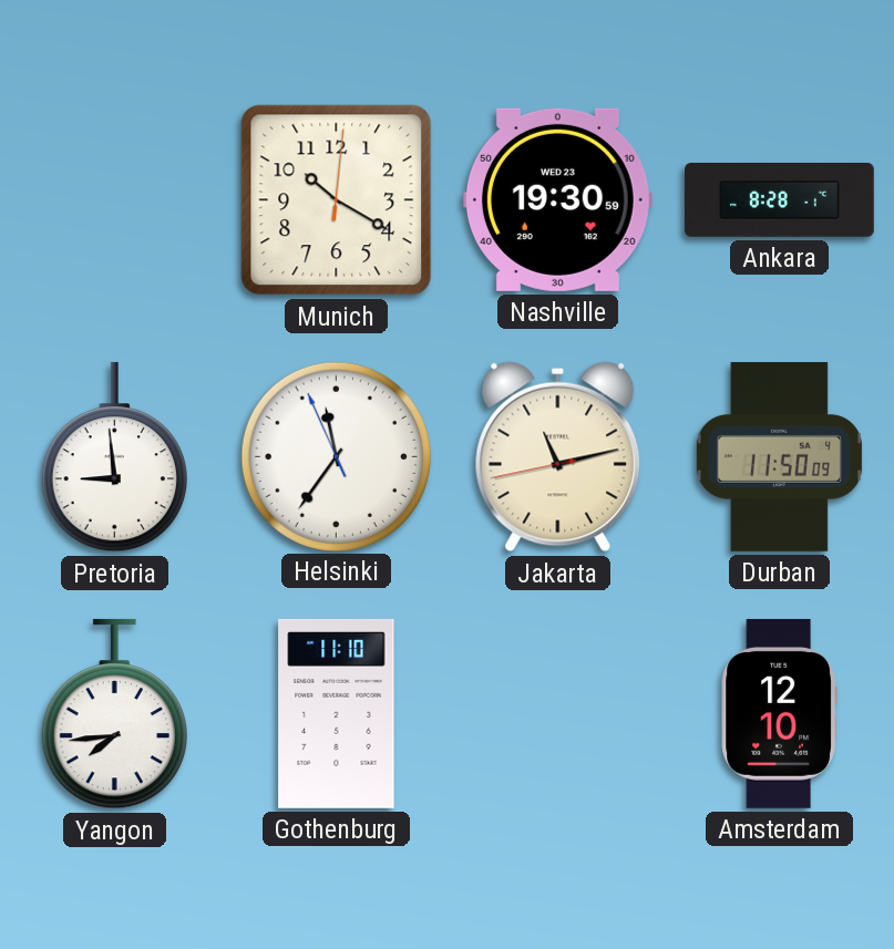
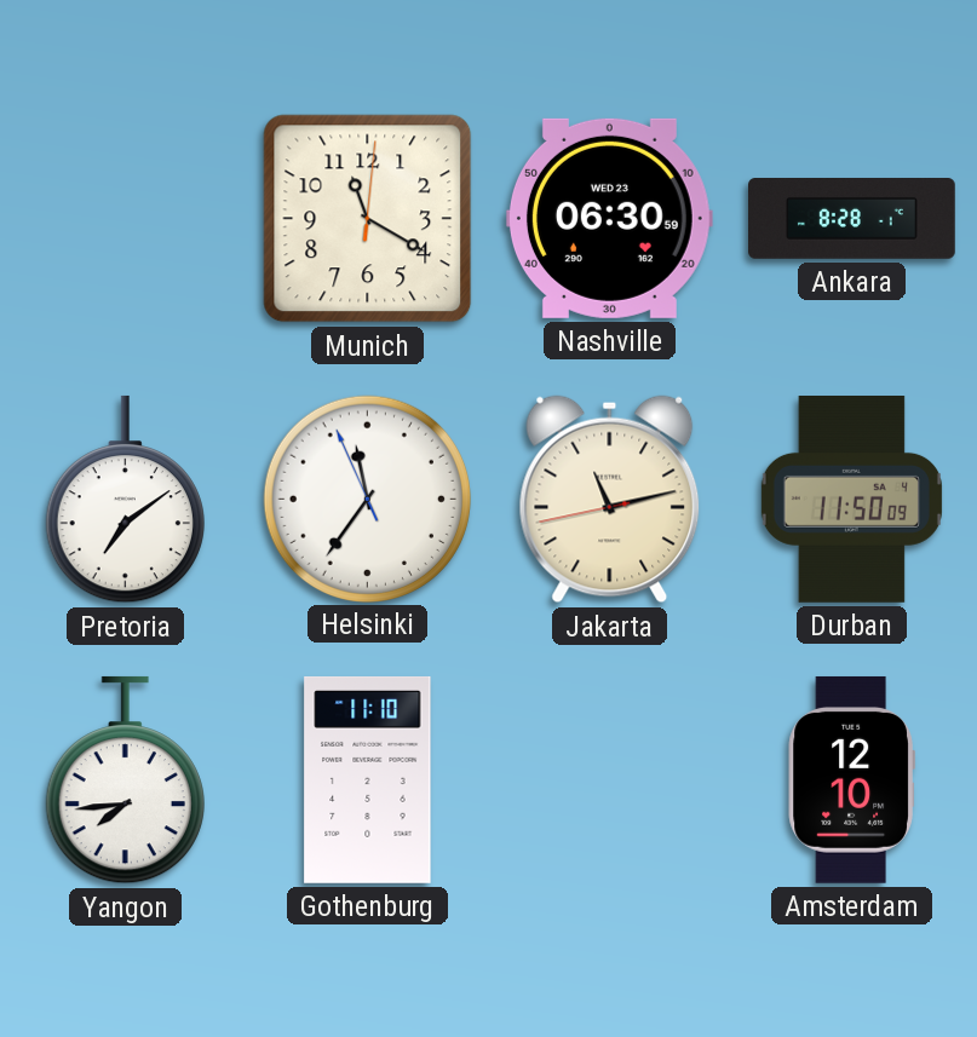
Munich: 10:20 -> 11:20 (368, 219)
Nashville: 19:30 -> 06:30 (609, 218)
Pretoria: 8:59 -> 7:09 (125, 500)
